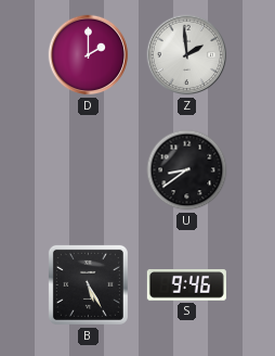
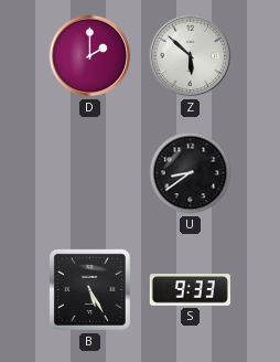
Z: 1:59 -> 5:52 (191, 56)
S: 9:46 -> 9:33 (190, 290)
